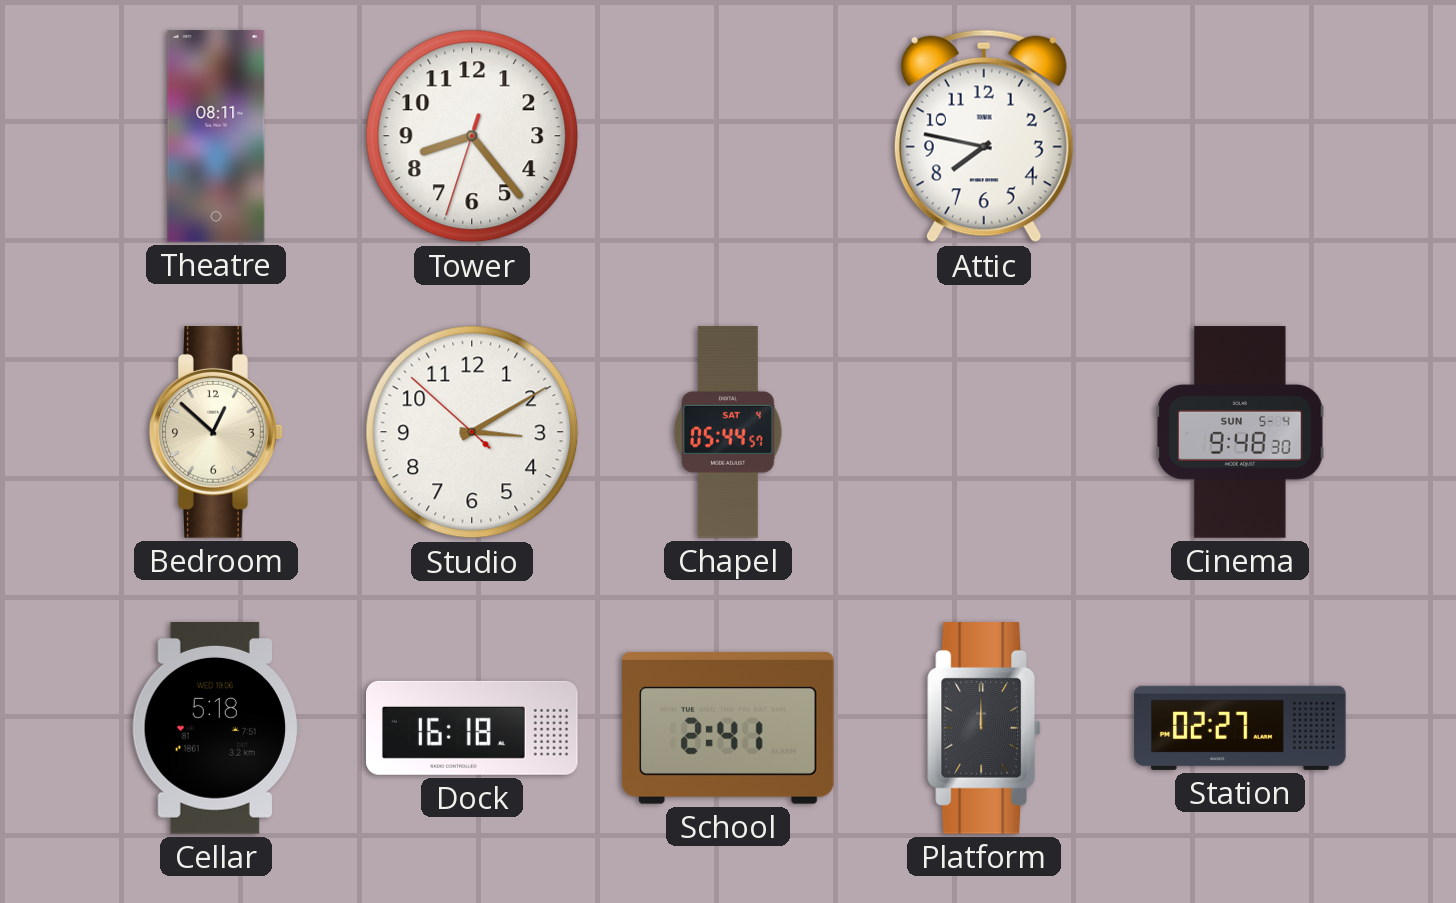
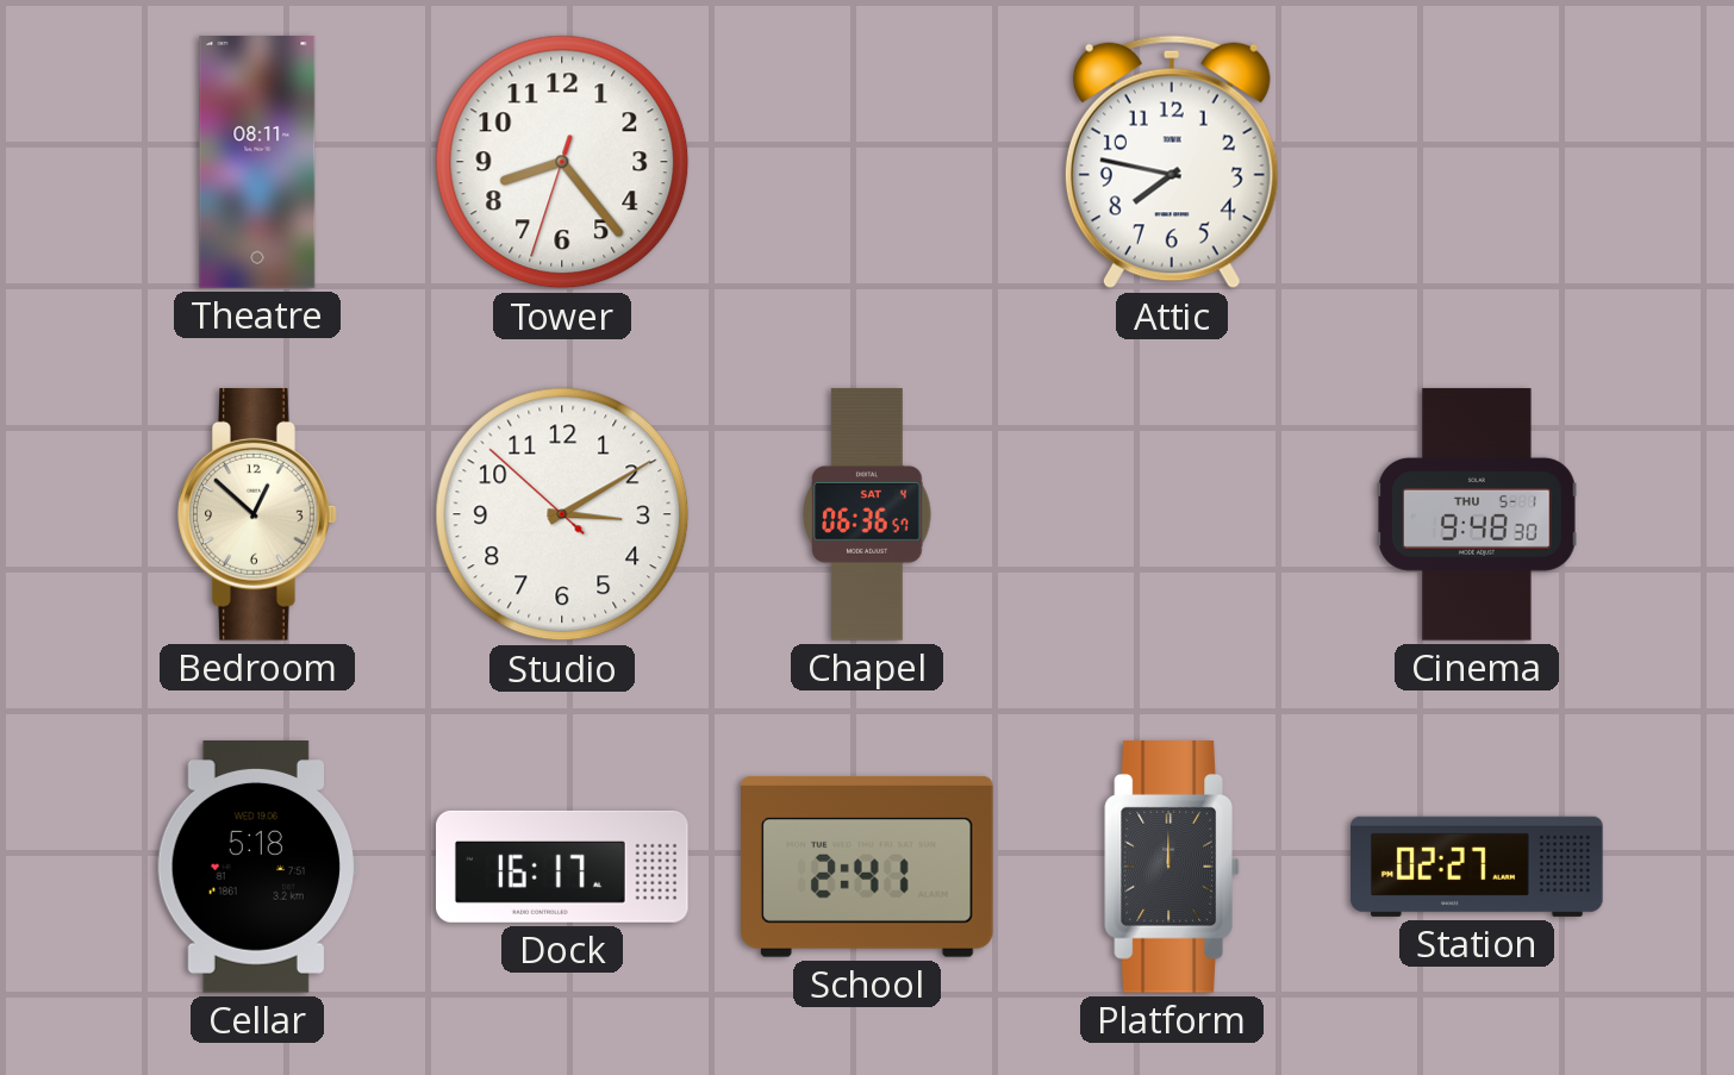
Chapel: 05:44 -> 06:36 (867, 514)
Cinema date: SUN 5-4 -> THU 5-1 (1477, 514)
Dock: 16:18 -> 16:17 (563, 867)
